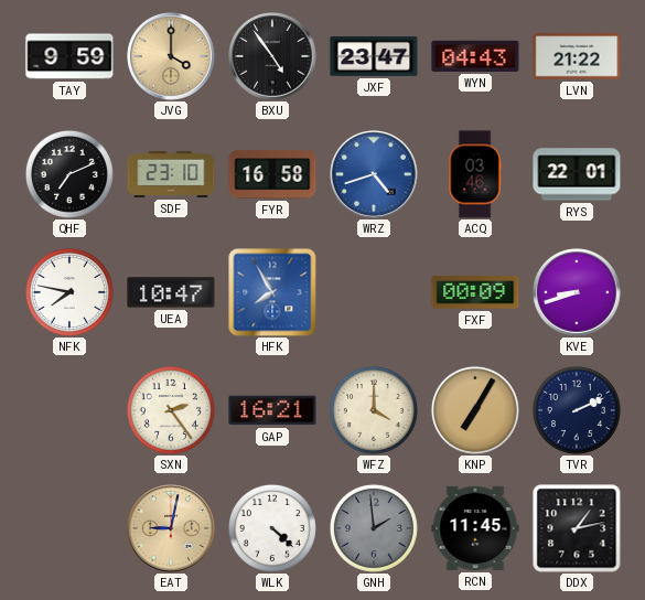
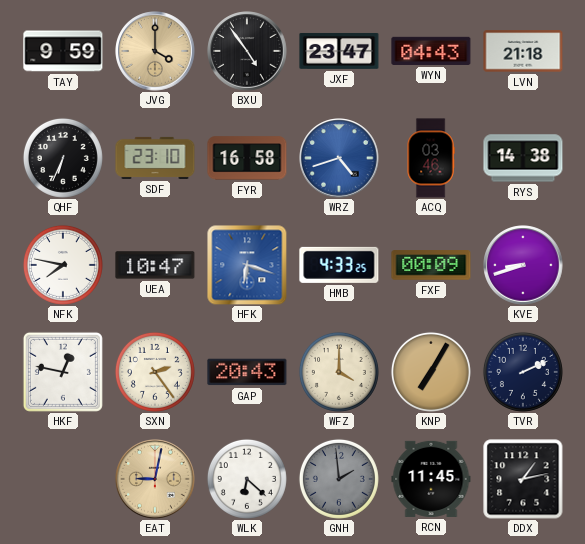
LVN: 21:22 -> 21:18 (523, 51)
QHF: 7:11 -> 6:34 (63, 158)
RYS: 22:01 -> 14:38 (523, 158)
HFK: 7:55 -> 6:18 (247, 265)
HMB: none -> 4:33 (339, 265)
HKF: none -> 12:47 (63, 372)
GAP: 16:21 -> 20:43 (247, 372)
WLK: 4:22 -> 6:22 (247, 479)
